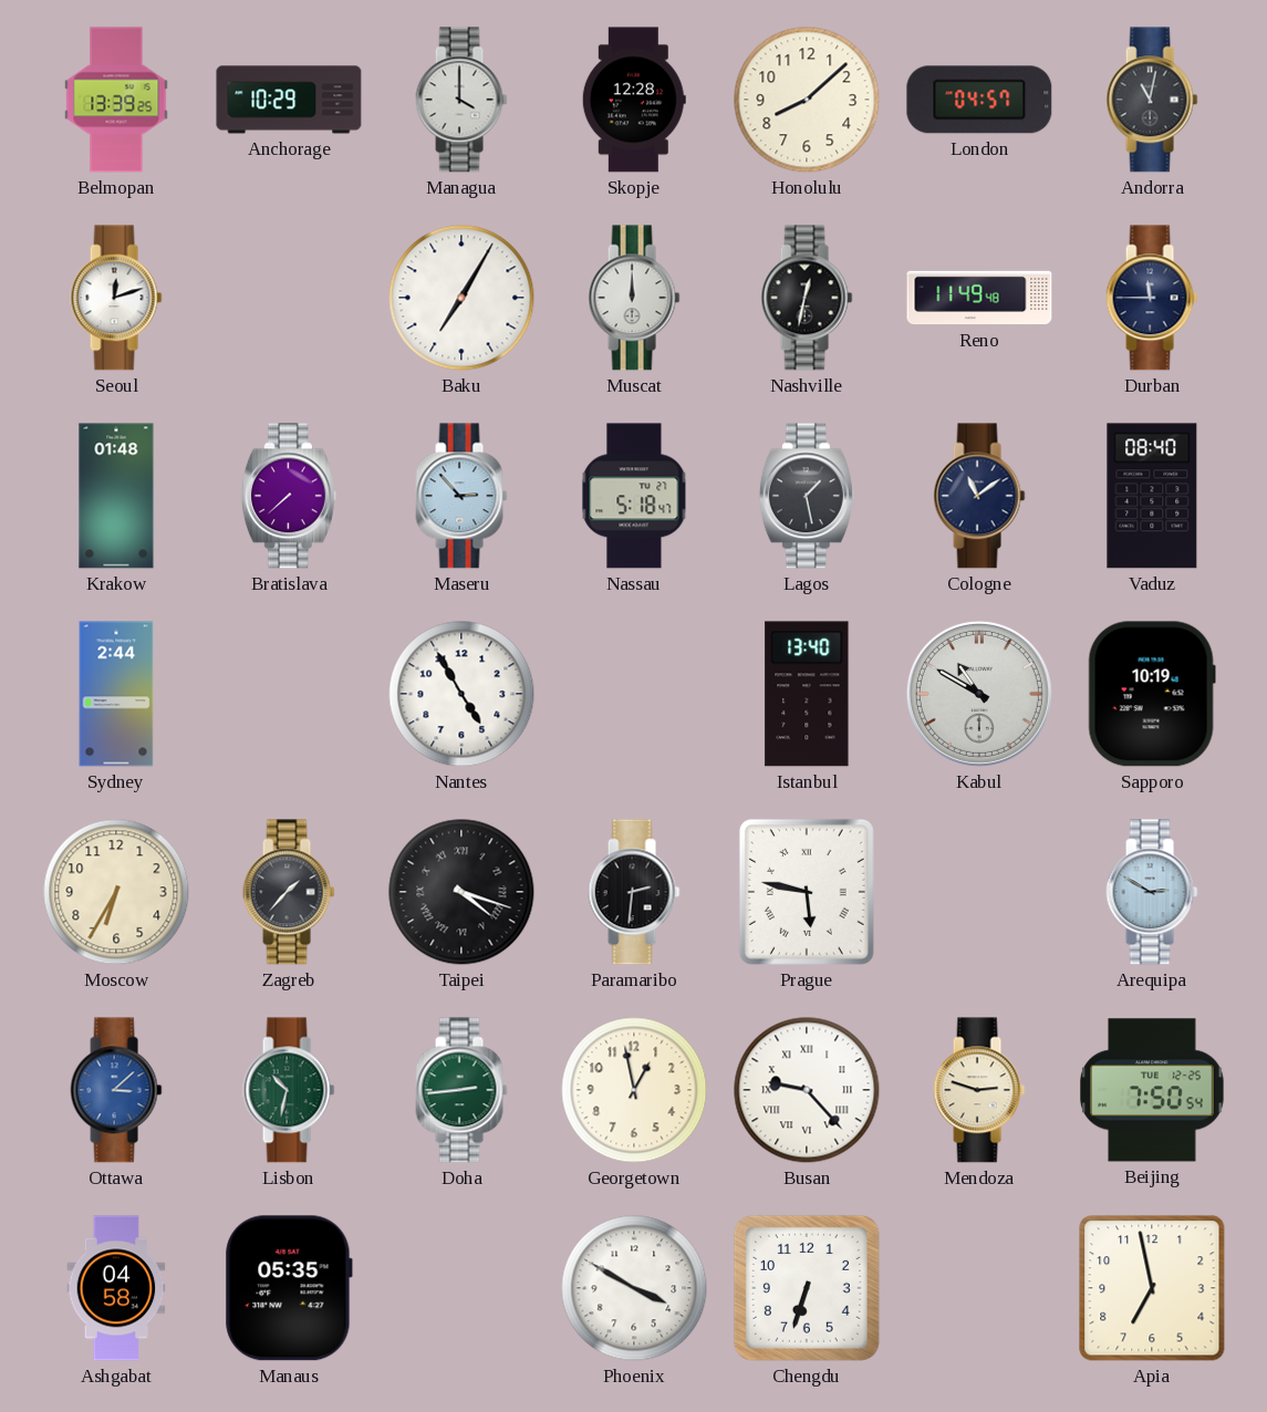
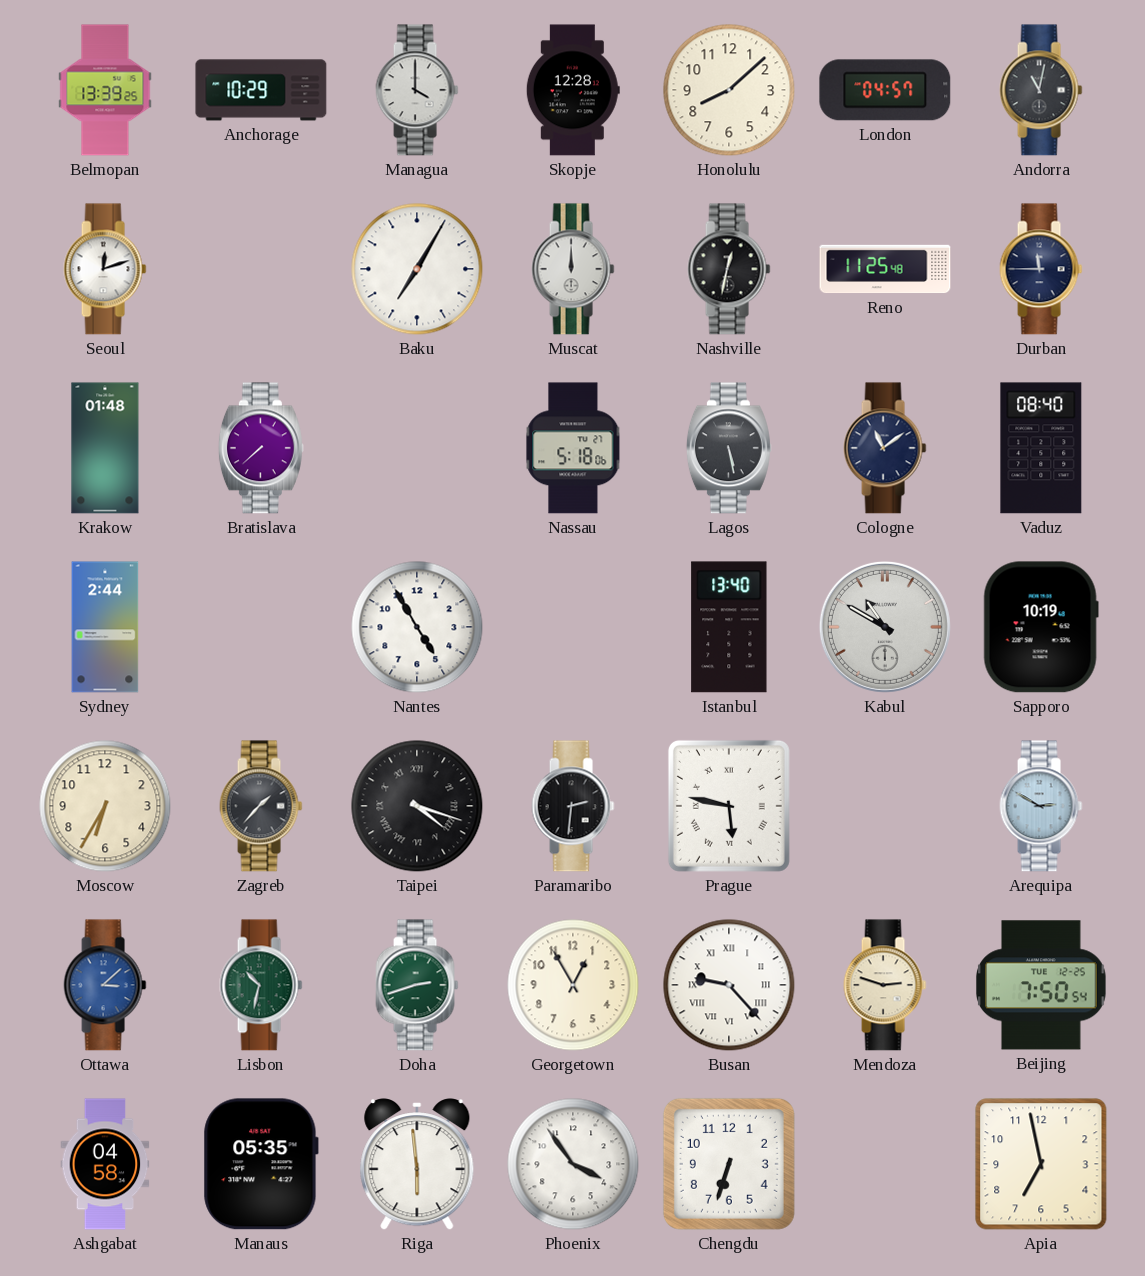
Reno: 11:49 -> 11:25 (885, 269)
Maseru: 2:53 -> none (461, 496)
Nassau: 5:18:47 -> 5:18:06 (573, 448)
Lagos: 1:28 -> 5:28 (729, 448)
Doha: 2:44 -> 2:42 (417, 985)
Georgetown: 12:58 -> 12:55 (573, 985)
Riga: none -> 5:59 (417, 1164)
Phoenix: 3:50 -> 3:54 (573, 1164)
